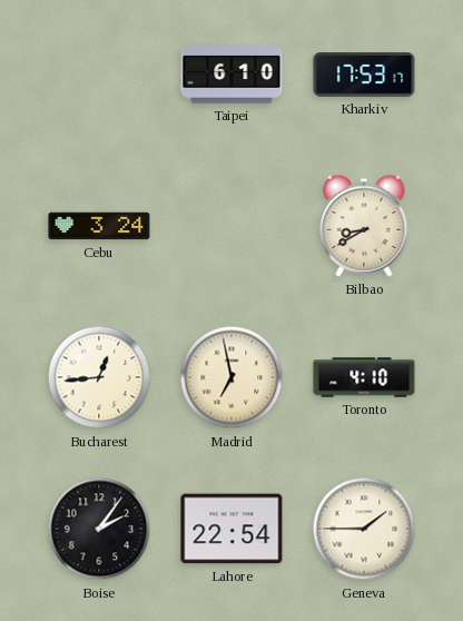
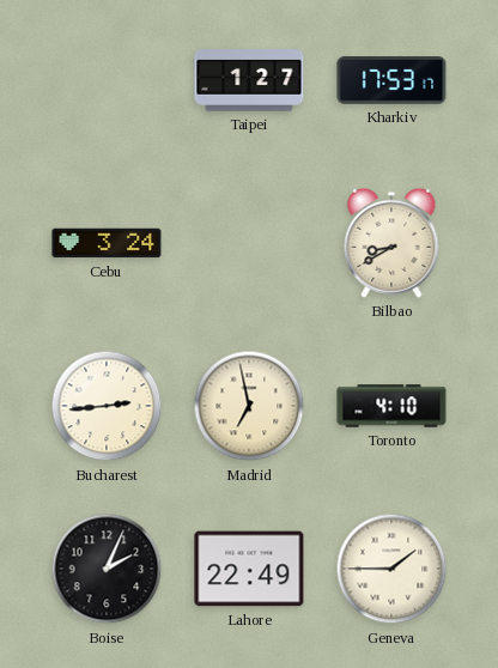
Taipei: 6:10 -> 1:27 (249, 81)
Bucharest: 12:44 -> 2:44 (107, 406)
Boise: 2:06 -> 2:04 (107, 569)
Lahore: 22:54 -> 22:49 (249, 569)
